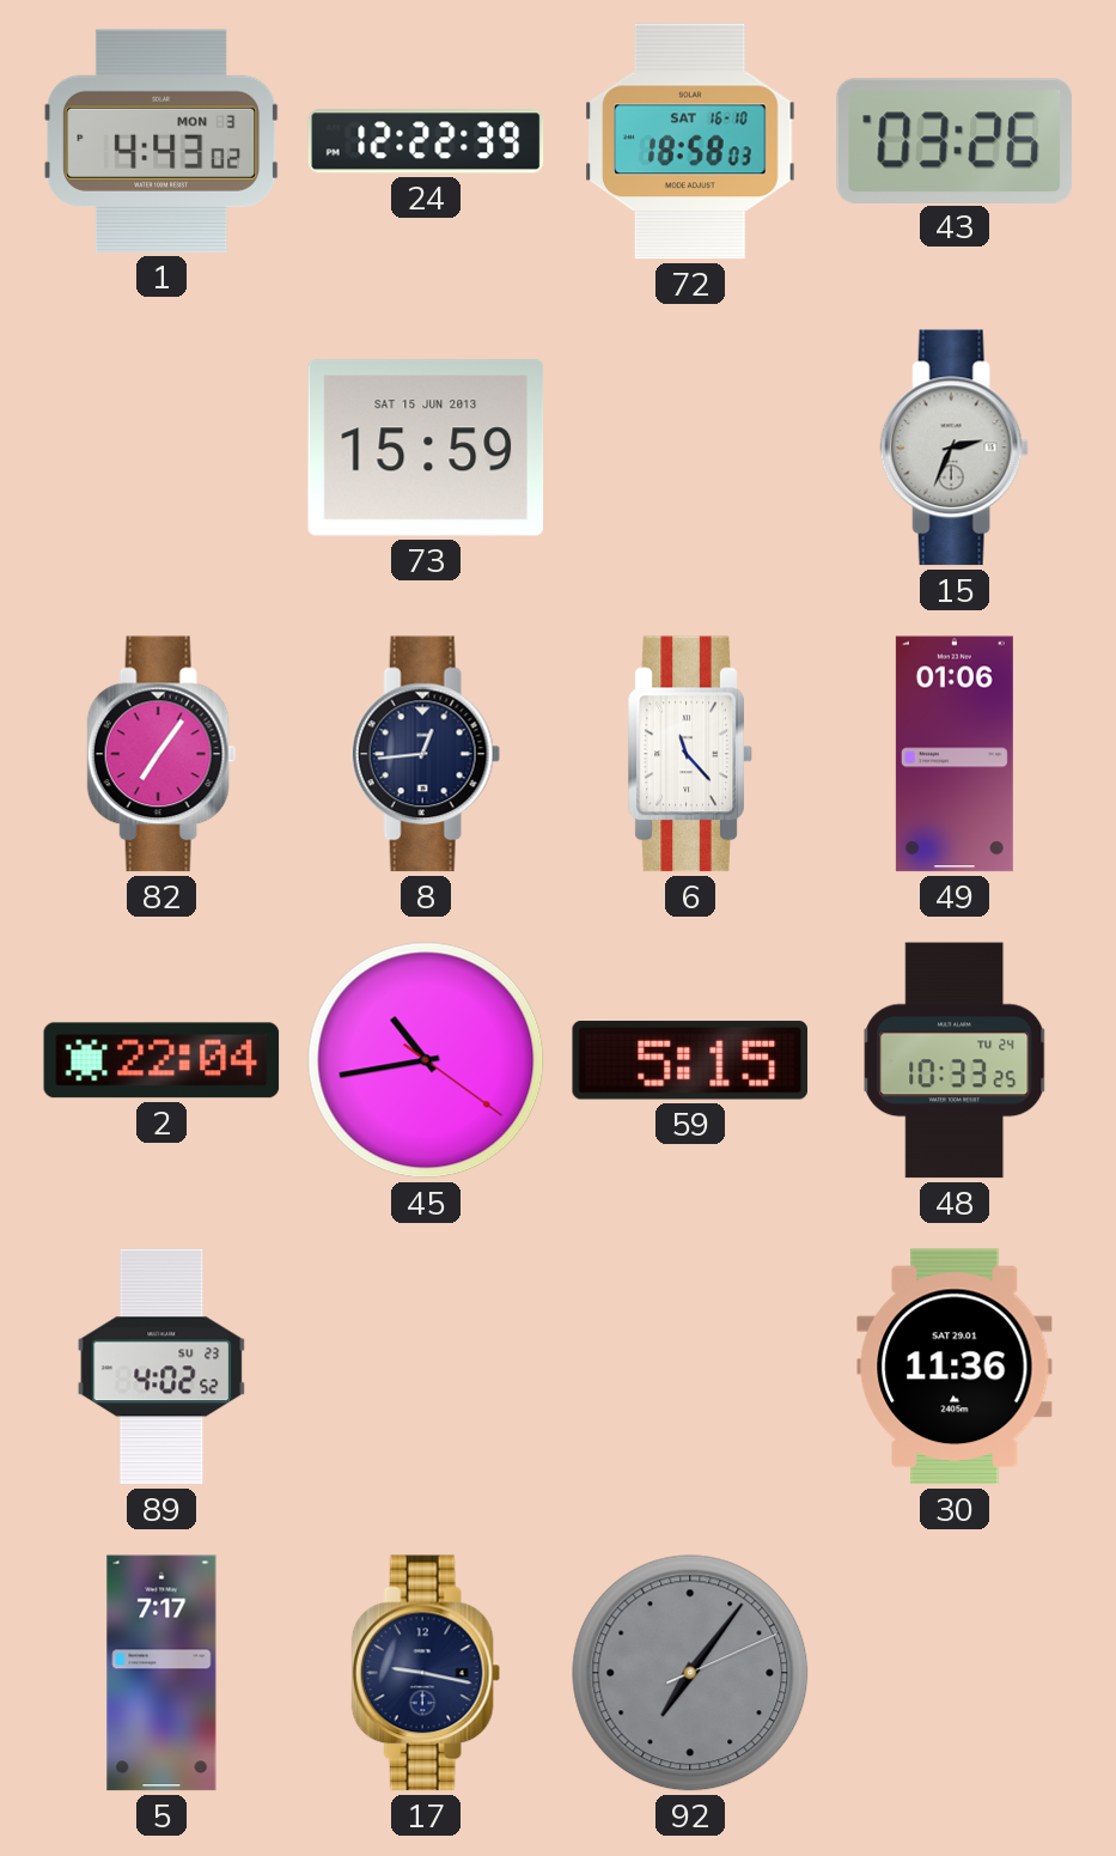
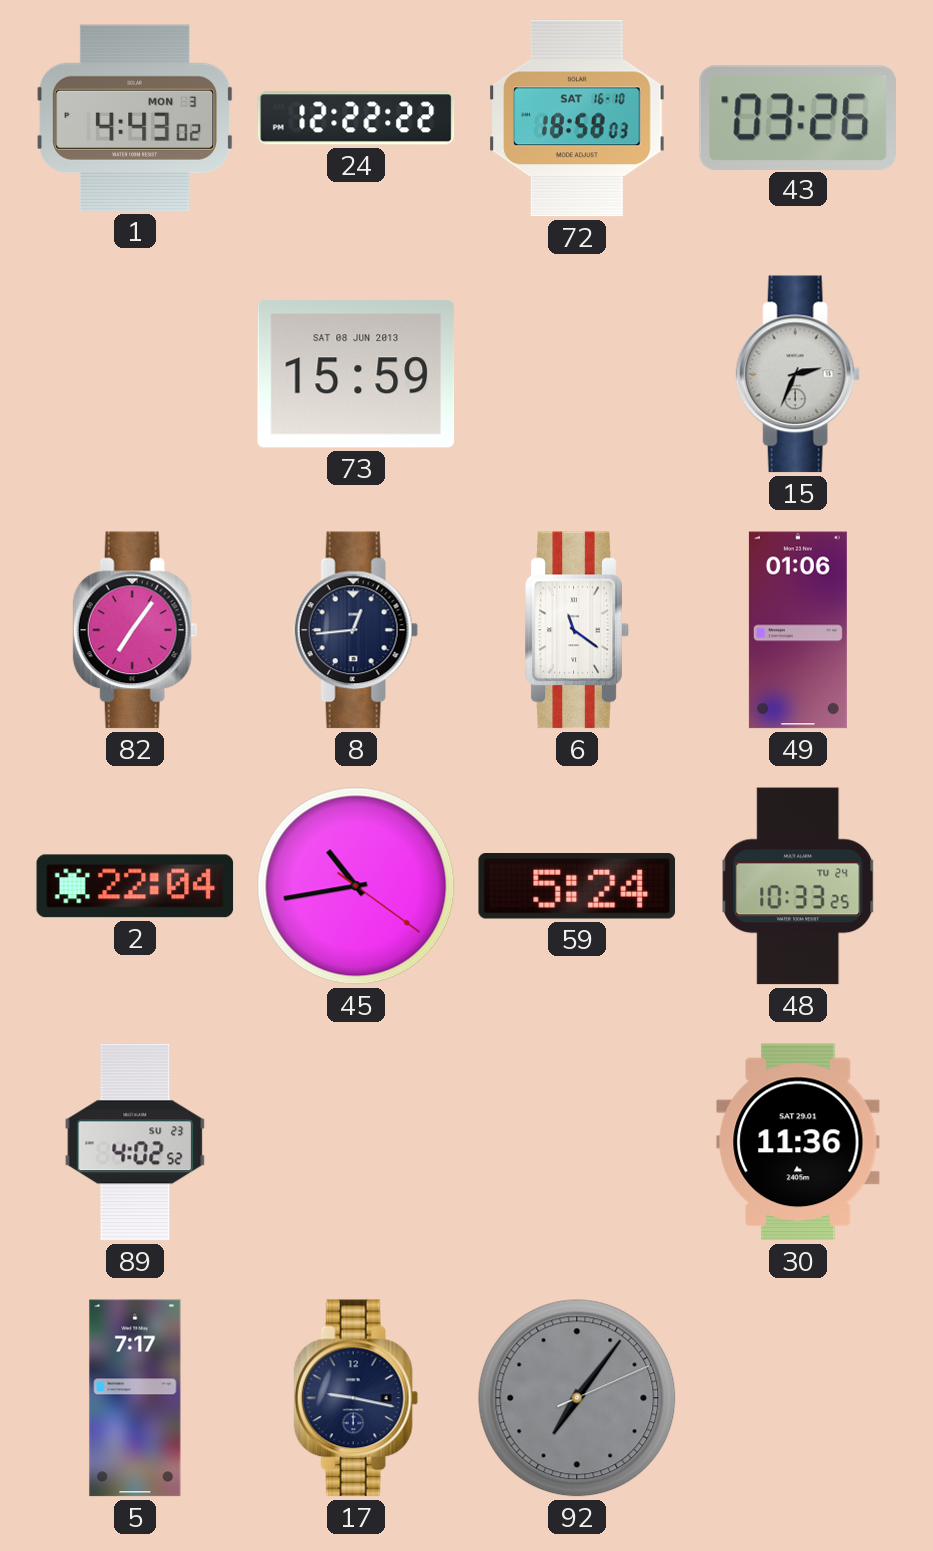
24: 12:22:39 -> 12:22:22 (356, 118)
73 date: SAT 15 JUN 2013 -> SAT 08 JUN 2013 (356, 374)
6: 11:23 -> 11:21 (577, 630)
59: 5:15 -> 5:24 (577, 887)
